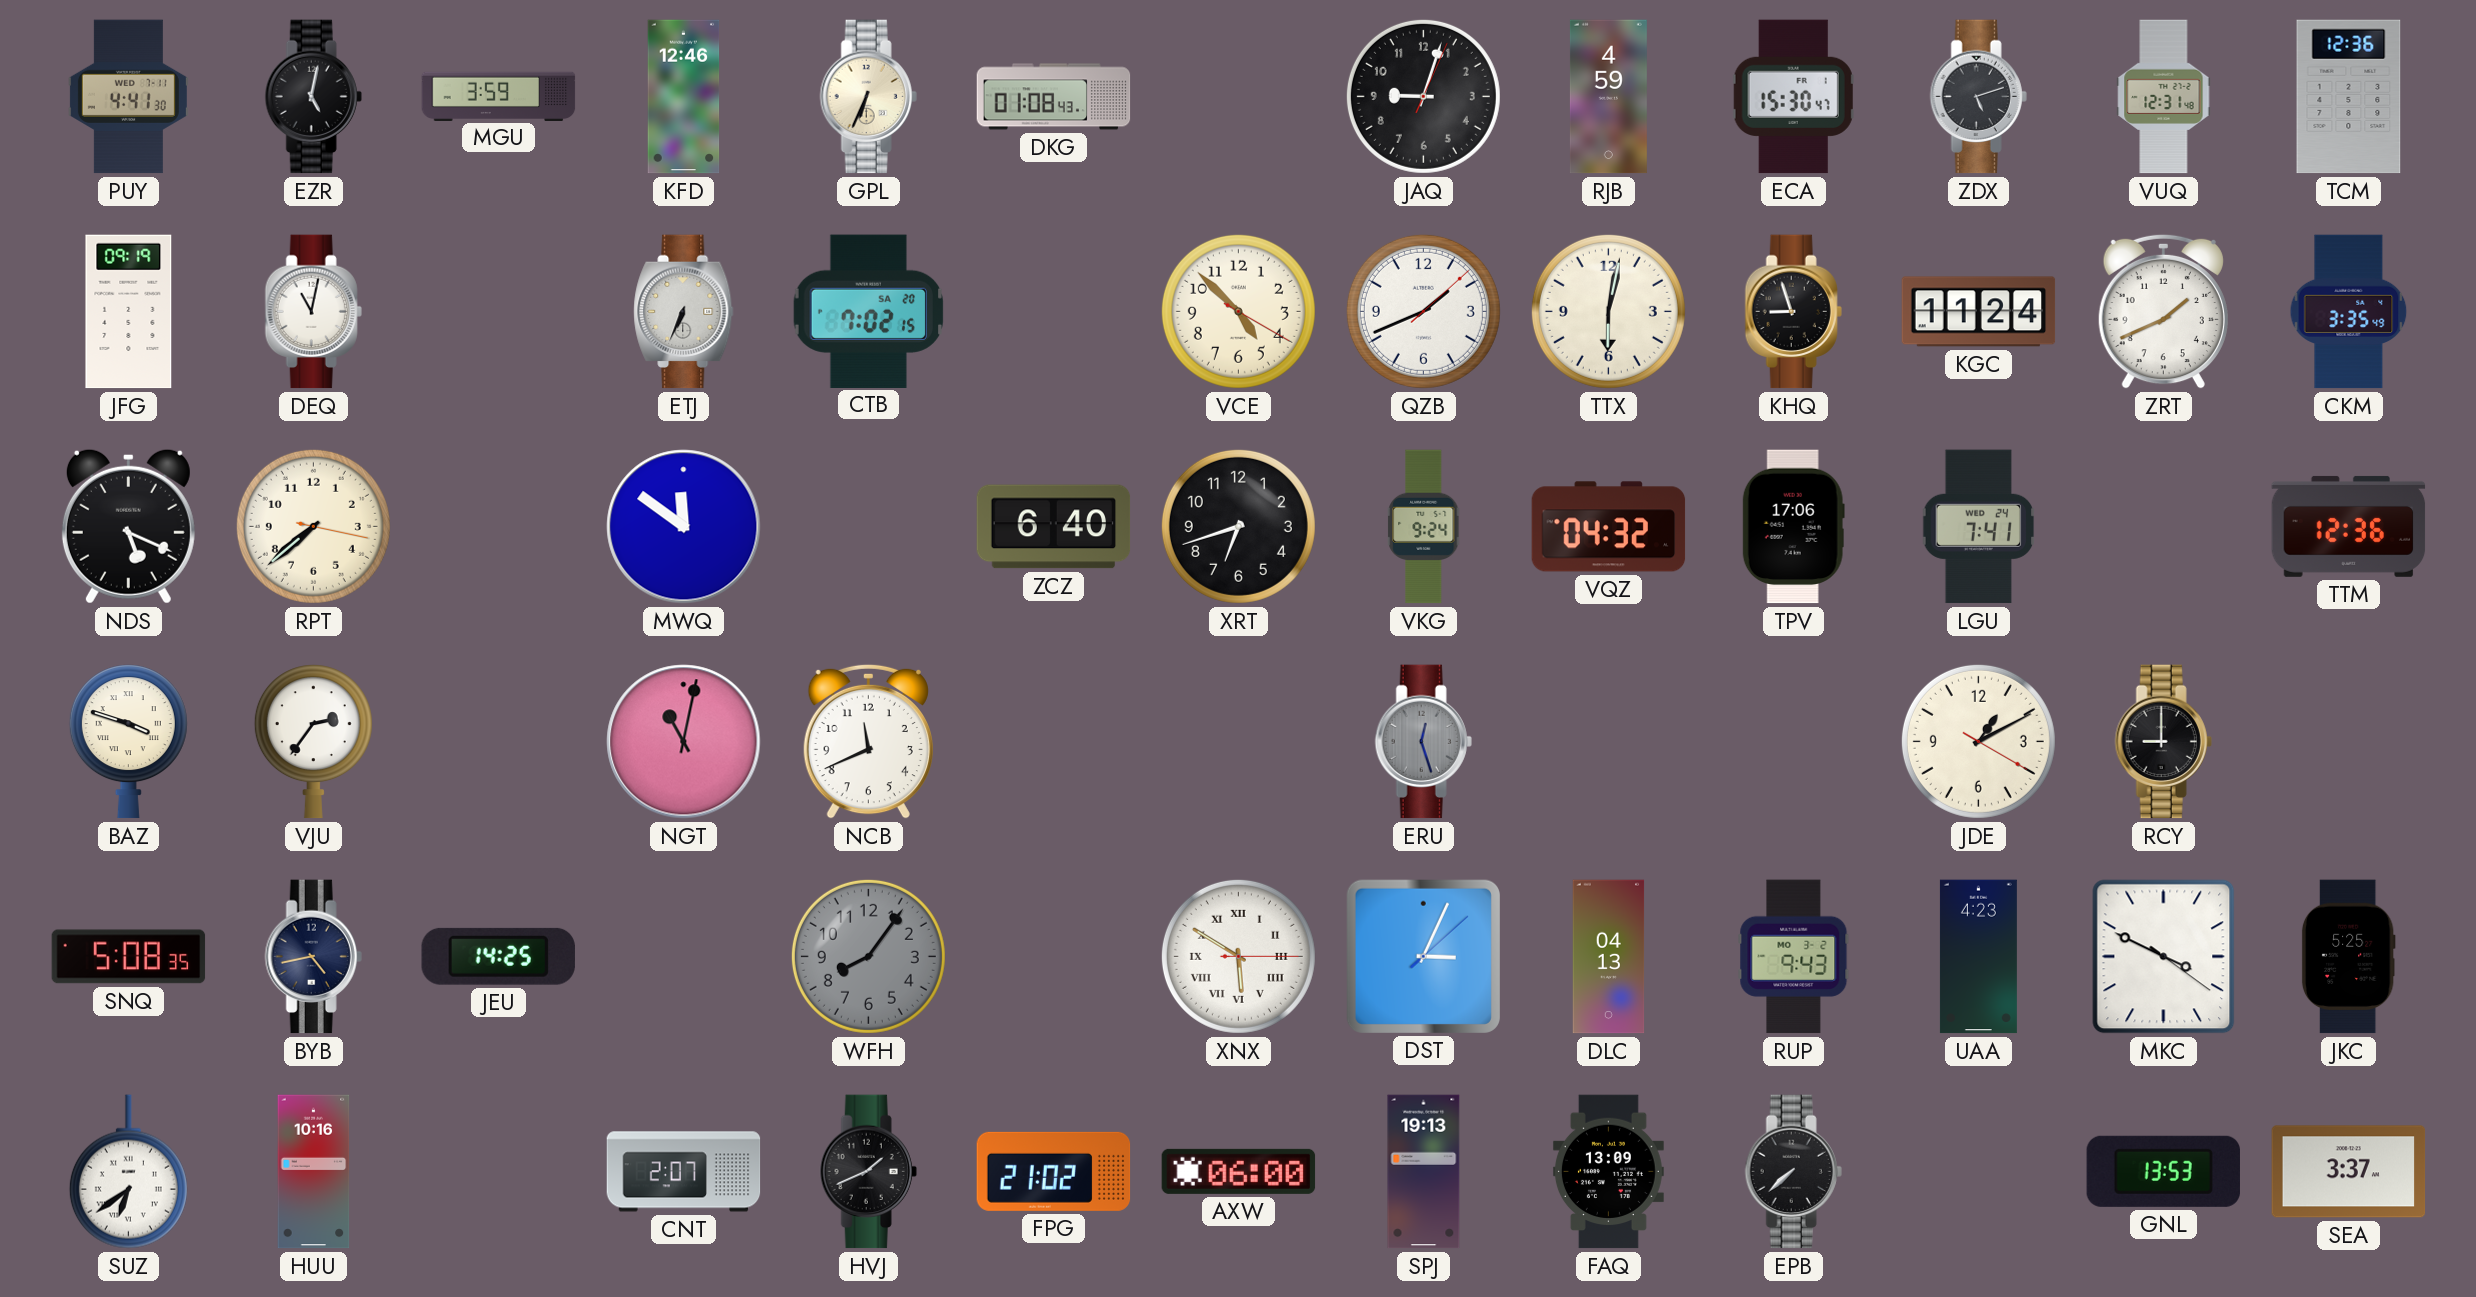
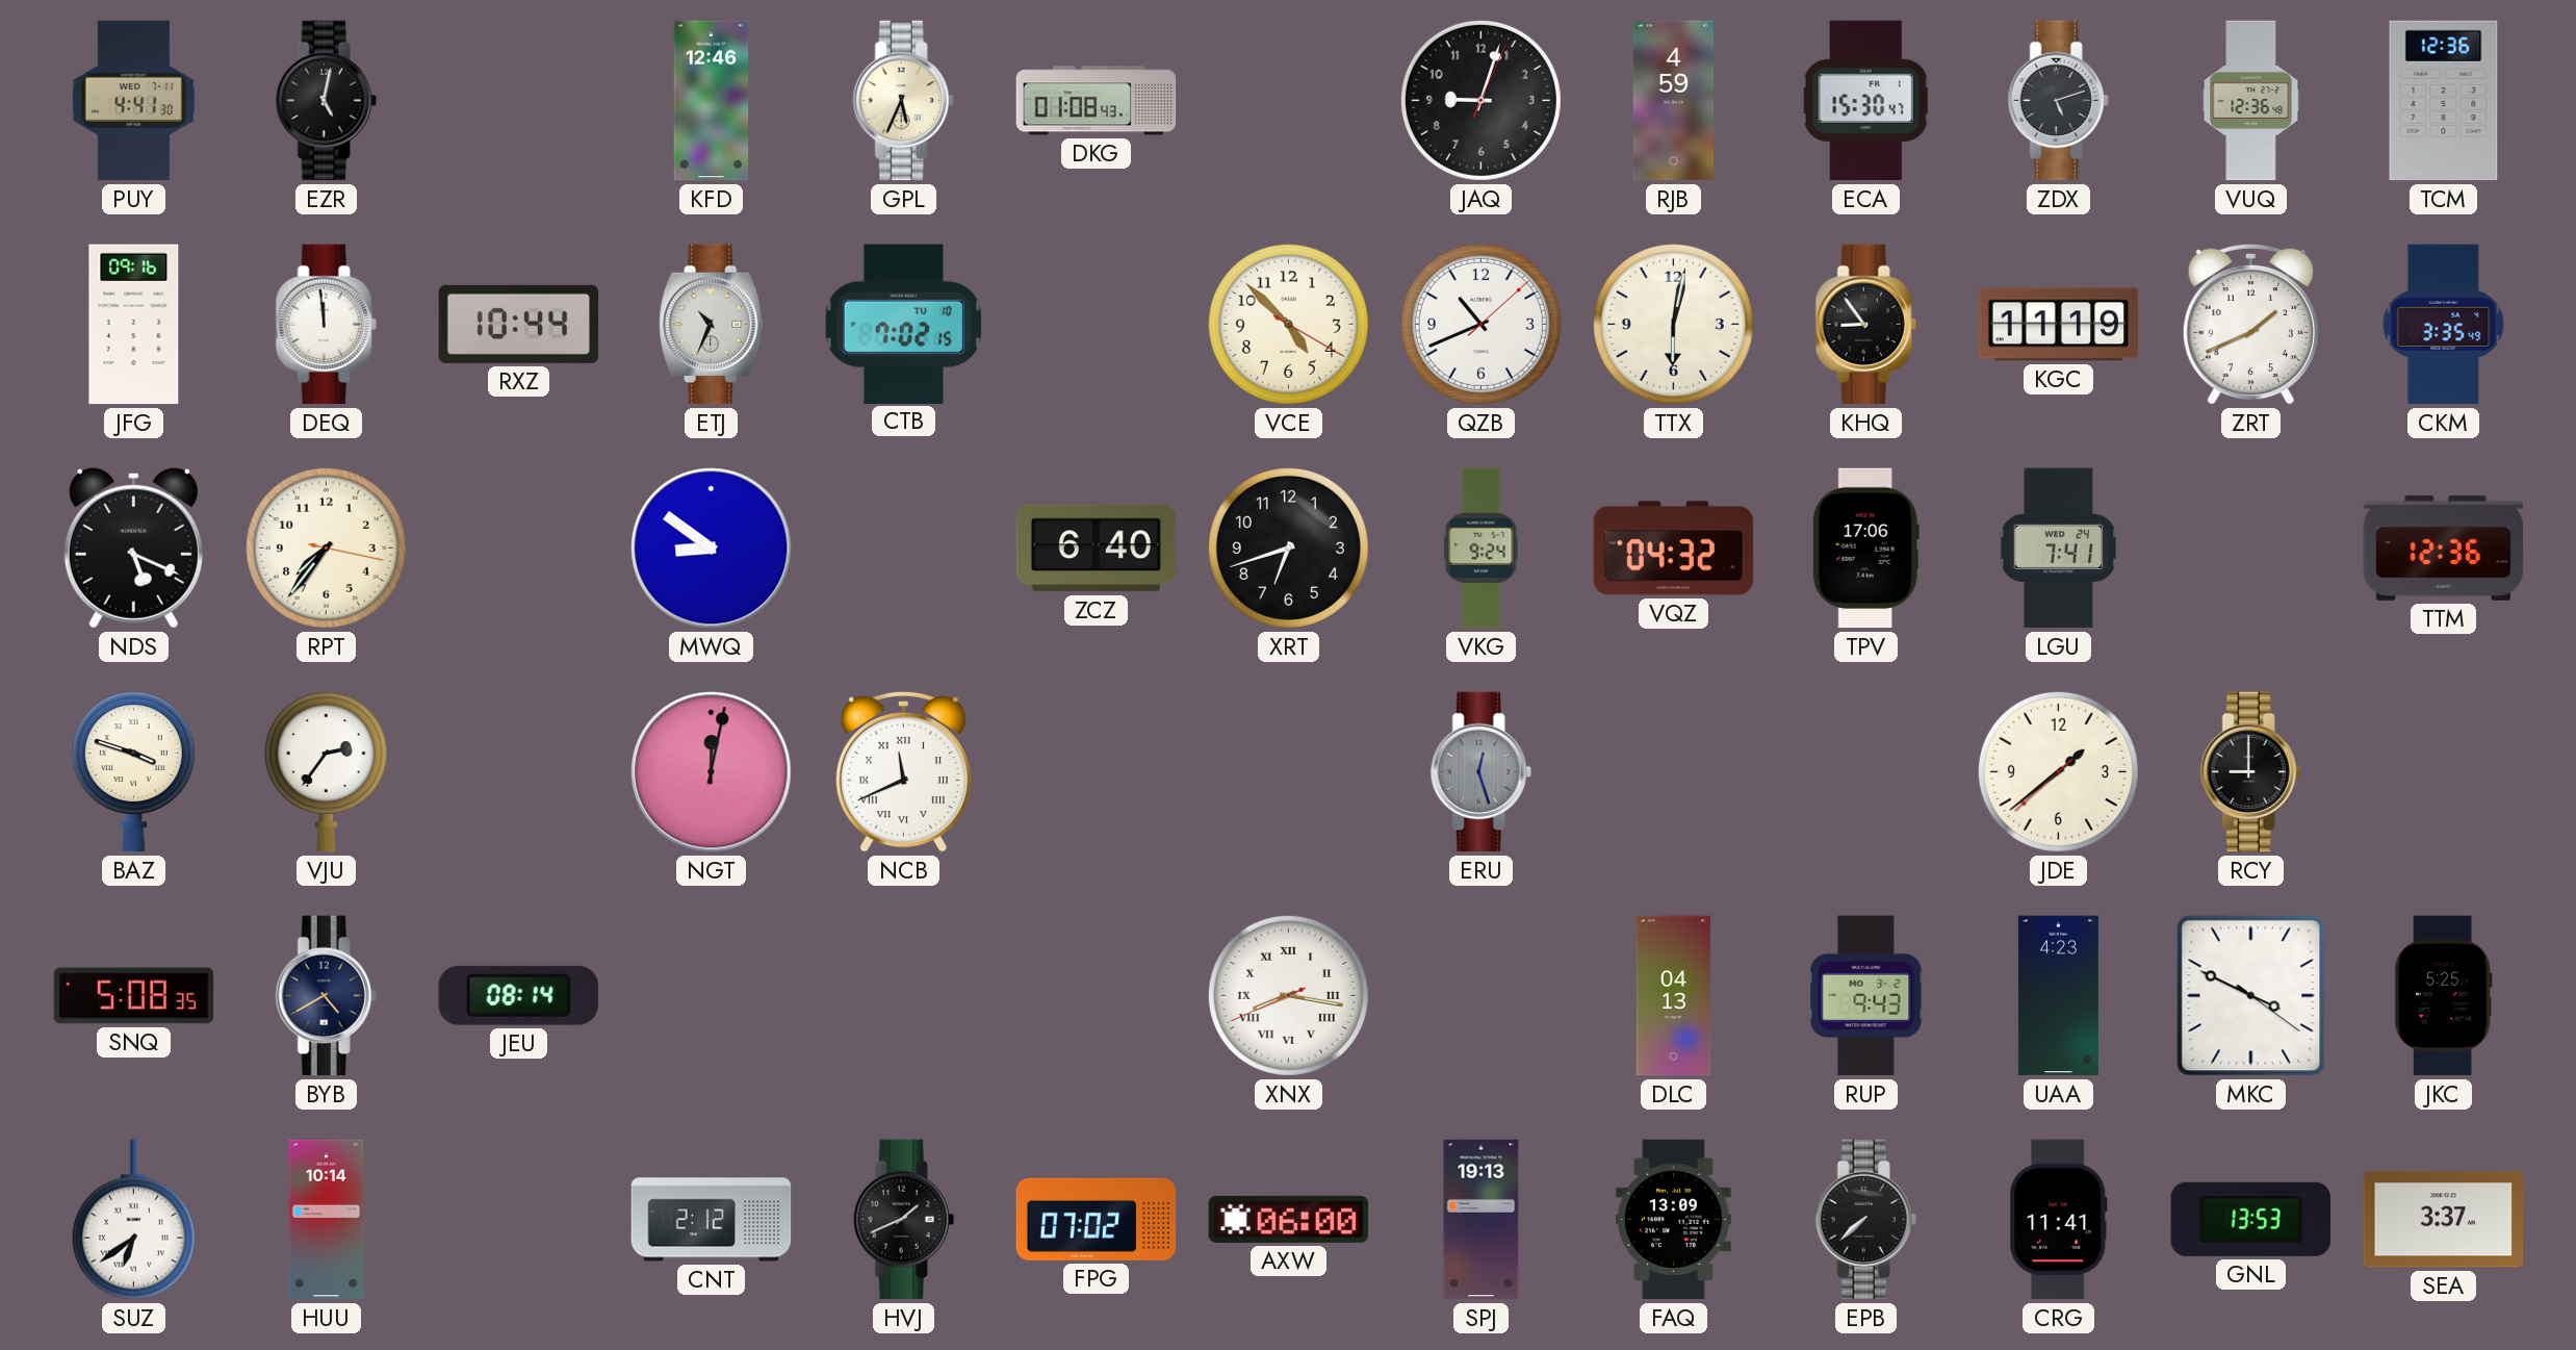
MGU: 3:59 -> none (499, 96)
GPL: 6:34 -> 5:34 (903, 101)
VUQ: 12:31 -> 12:36 (2251, 101)
JFG: 09:19 -> 09:16 (134, 325)
DEQ: 11:02 -> 11:59 (326, 325)
RXZ: none -> 10:44 (519, 324)
ETJ: 6:34 -> 10:34 (712, 325)
CTB date: SA 20 -> TU 10 (903, 324)
QZB: 1:41 -> 10:41 (1480, 324)
KHQ: 8:57 -> 8:54 (1865, 325)
KGC: 11:24 -> 11:19 (2059, 325)
RPT: 7:38 -> 7:36 (326, 547)
MWQ: 11:51 -> 8:51 (712, 549)
NGT: 11:02 -> 12:02 (712, 772)
NCB numerals: Arabic -> Roman (903, 771)
JDE: 1:10 -> 1:38 (2058, 771)
BYB: 4:43 -> 4:40 (326, 996)
JEU: 14:25 -> 08:14 (518, 995)
WFH: 8:06 -> none (868, 956)
XNX: 5:50 -> 8:16 (1288, 995)
DST: 3:04 -> none (1423, 956)
HUU: 10:16 -> 10:14 (327, 1220)
CNT: 2:07 -> 2:12 (712, 1220)
FPG: 21:02 -> 07:02 (1097, 1219)
CRG: none -> 11:41 (2059, 1220)
